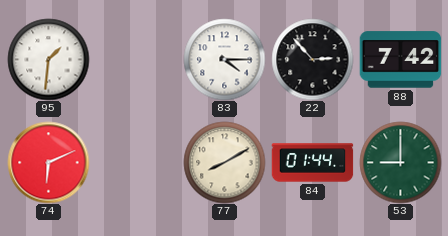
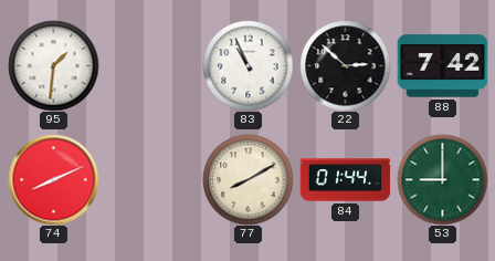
83: 4:15 -> 10:56 (247, 65)
22: 2:53 -> 2:52 (345, 65)
74: 6:11 -> 8:11 (53, 179)
